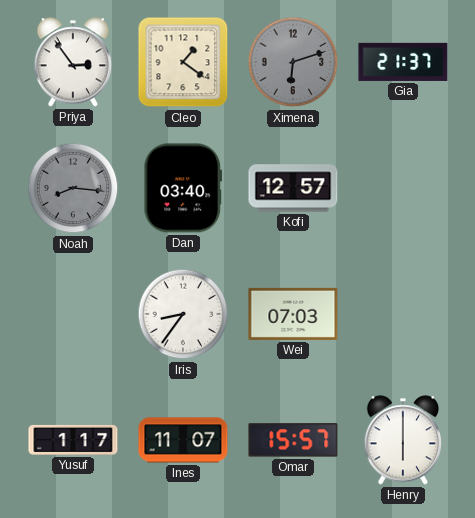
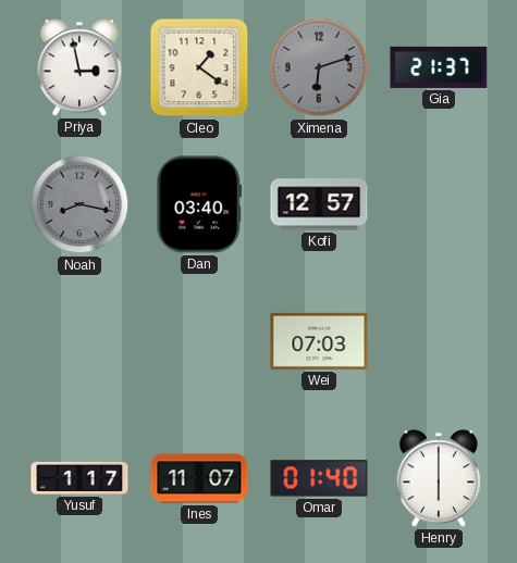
Priya: 2:54 -> 2:58 (79, 67)
Noah: 8:16 -> 8:17 (79, 204)
Iris: 8:36 -> none (183, 314)
Omar: 15:57 -> 01:40 (319, 478)
